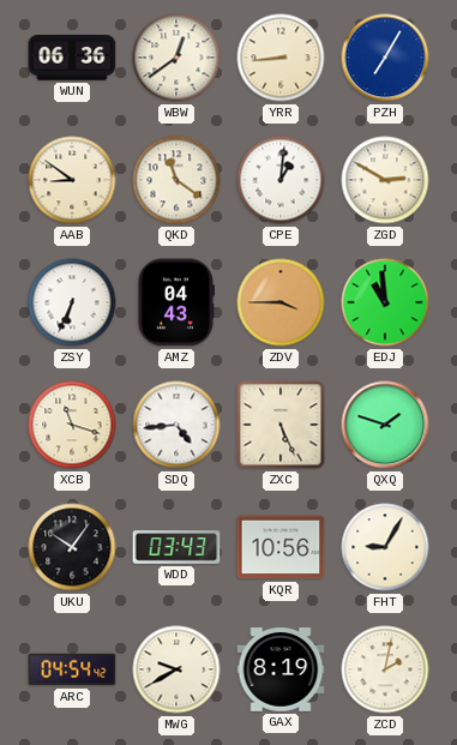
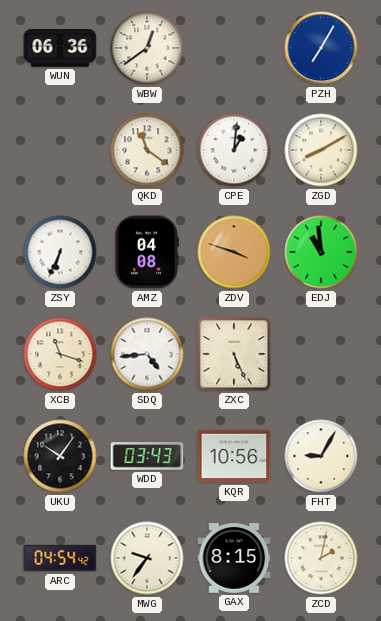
YRR: 8:44 -> none (281, 58)
AAB: 8:51 -> none (72, 180)
ZGD: 2:50 -> 8:10 (321, 150)
AMZ: 04:43 -> 04:08 (146, 252)
ZDV: 3:45 -> 3:48 (234, 252)
QXQ: 1:48 -> none (385, 425)
MWG: 9:40 -> 9:36 (147, 558)
GAX: 8:19 -> 8:15 (234, 558)
